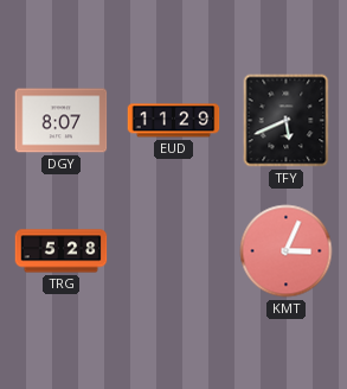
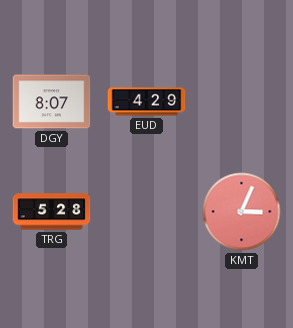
EUD: 11:29 -> 4:29 (147, 102)
TFY: 5:41 -> none (287, 121)
